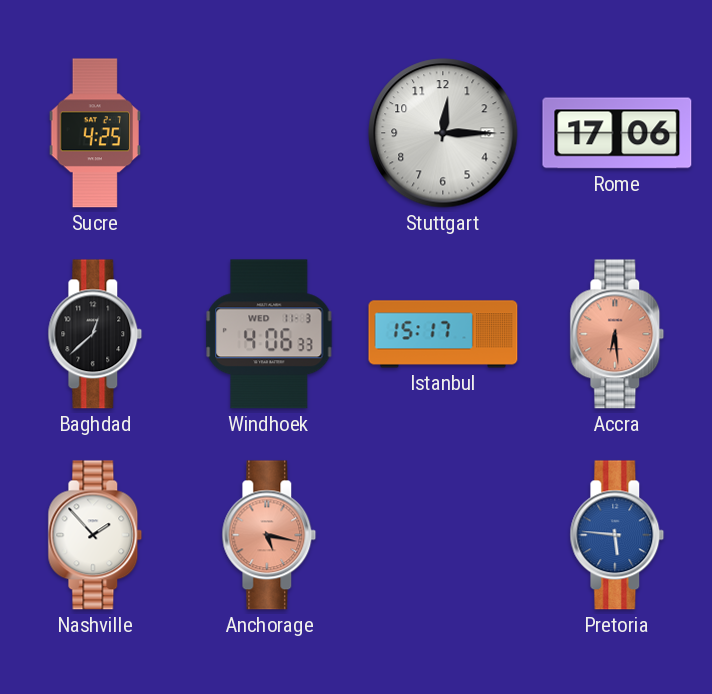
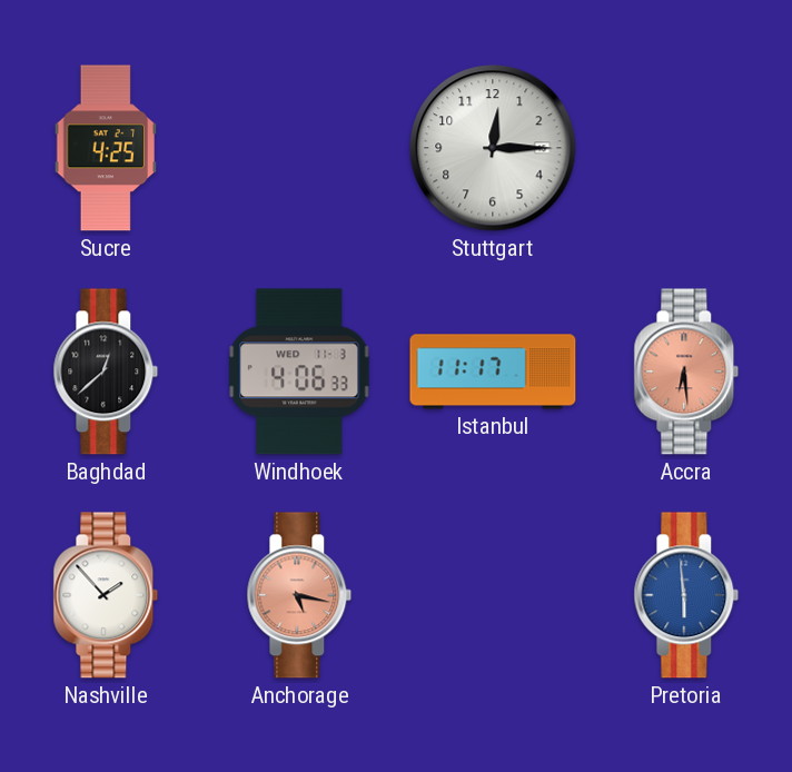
Rome: 17:06 -> none (617, 133)
Istanbul: 15:17 -> 11:17 (493, 372)
Pretoria: 5:46 -> 5:59 (686, 595)
